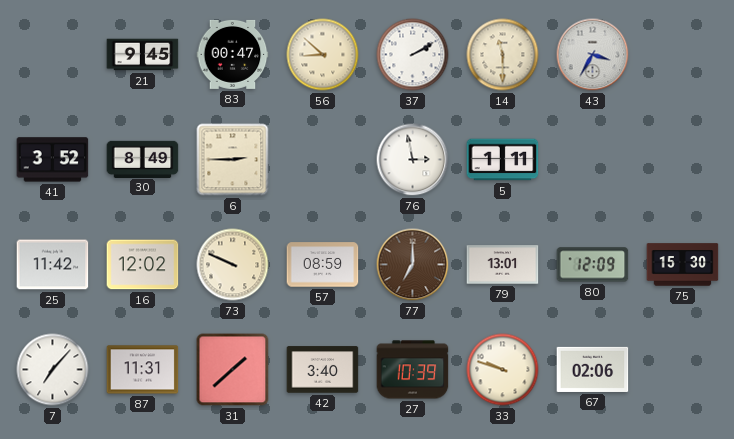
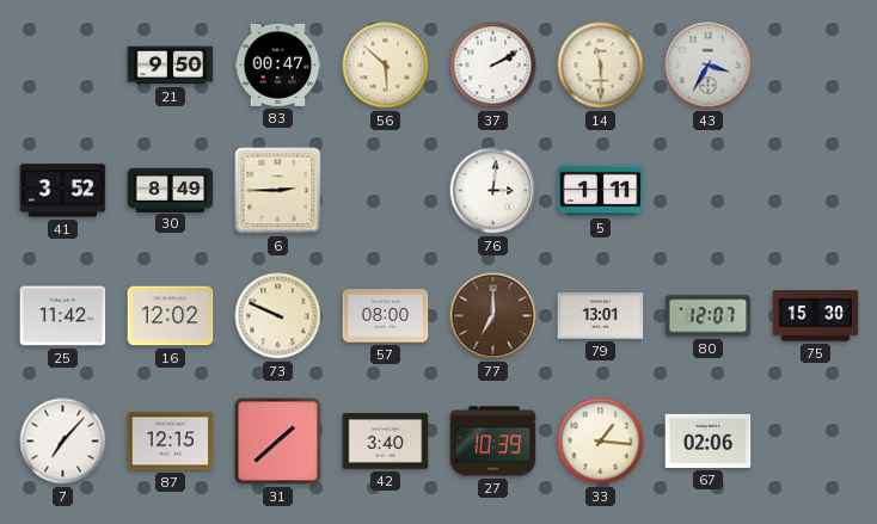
21: 9:45 -> 9:50 (171, 66)
56: 8:52 -> 5:52 (386, 66)
76: 2:58 -> 3:01 (493, 191)
57: 08:59 -> 08:00 (386, 316)
80: 12:09 -> 12:07 (709, 316)
87: 11:31 -> 12:15 (171, 442)
33: 9:48 -> 1:16 (601, 442)
